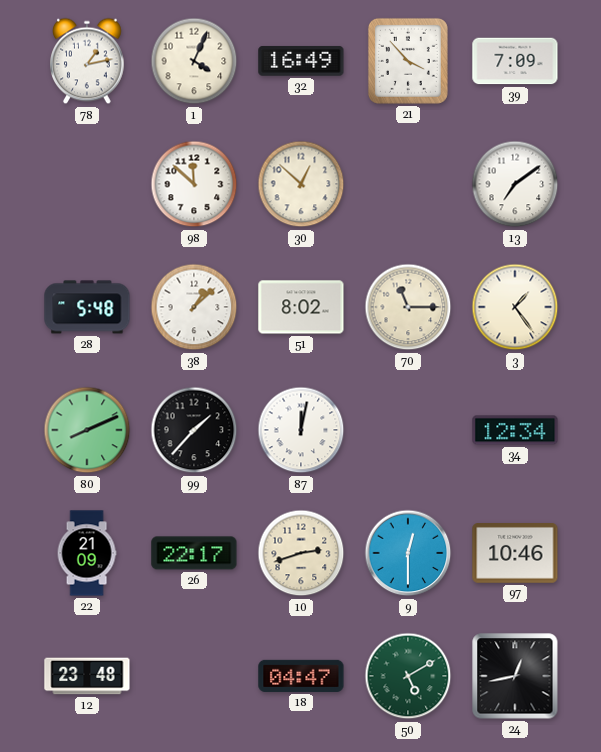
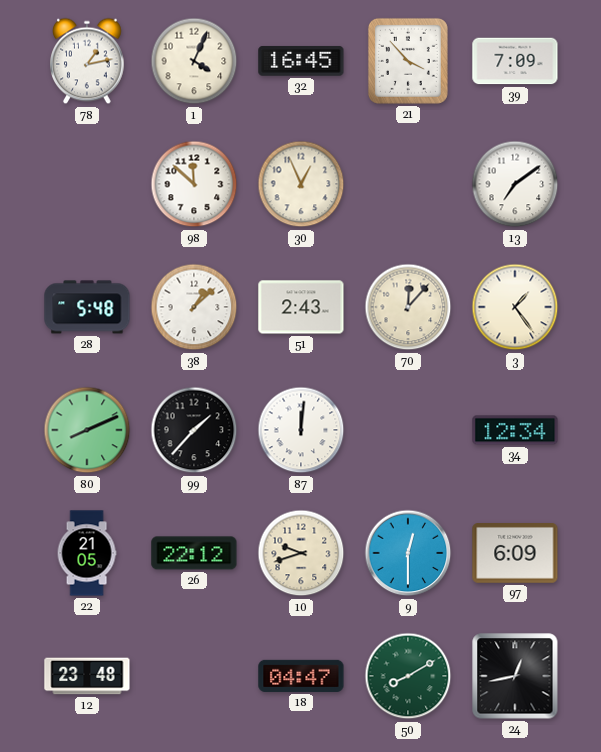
32: 16:49 -> 16:45 (301, 61)
30: 12:52 -> 12:56 (301, 184)
51: 8:02 -> 2:43 (301, 307)
70: 11:15 -> 12:07 (408, 307)
87: 12:02 -> 12:01 (301, 430)
22: 21:09 -> 21:05 (87, 553)
26: 22:17 -> 22:12 (194, 553)
10: 2:42 -> 9:42 (301, 553)
97: 10:46 -> 6:09 (515, 554)
50: 5:10 -> 8:10 (408, 676)
